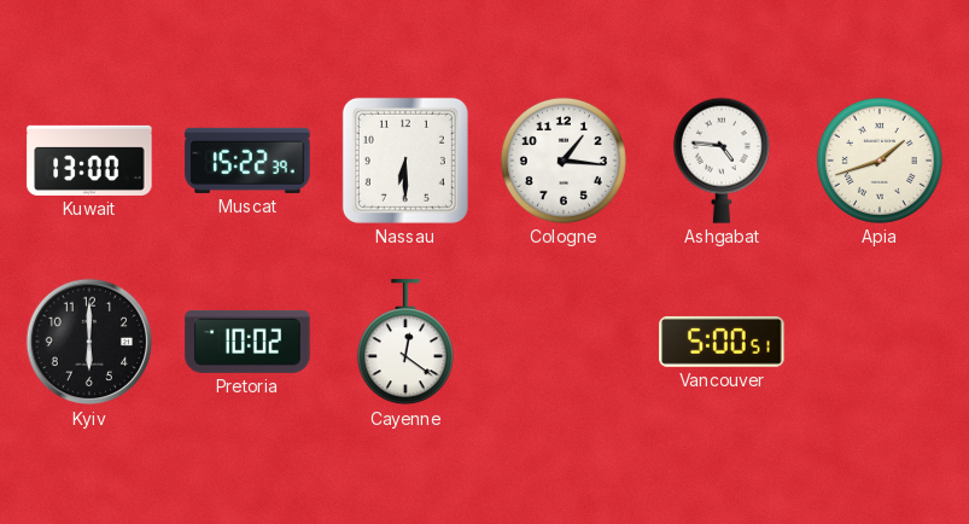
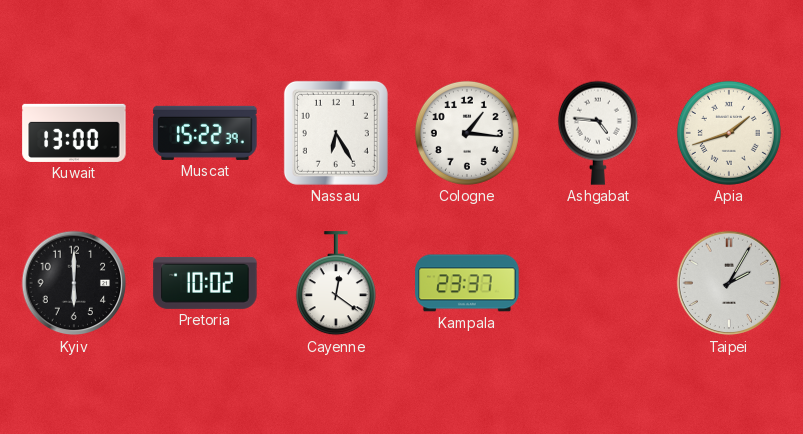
Nassau: 6:30 -> 6:25 (336, 133)
Kampala: none -> 23:37 (467, 283)
Vancouver: 5:00 -> none (722, 342)
Taipei: none -> 2:05 (729, 283)
